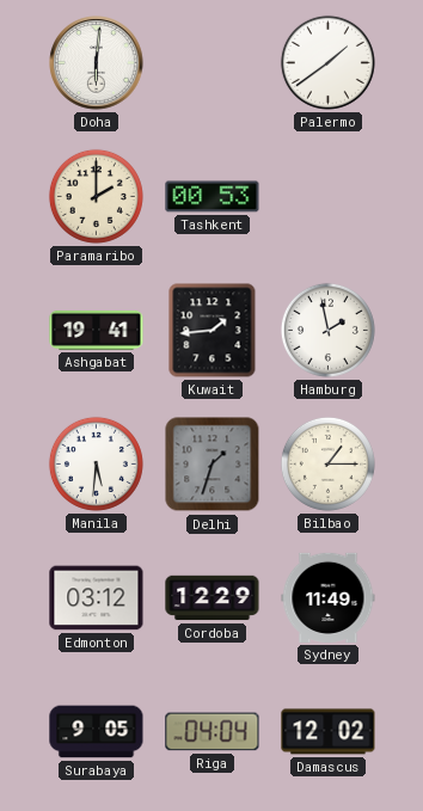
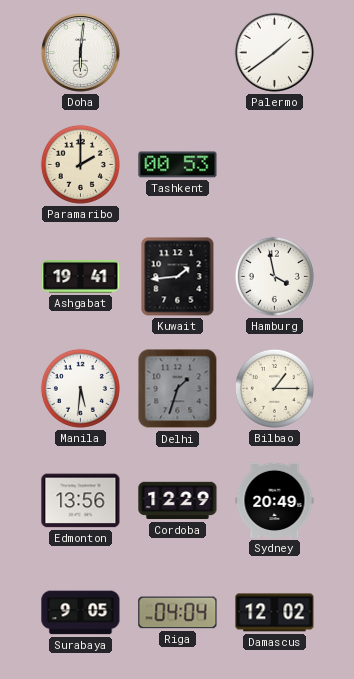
Hamburg: 1:58 -> 3:58 (274, 276)
Edmonton: 03:12 -> 13:56 (81, 501)
Sydney: 11:49 -> 20:49 (275, 500)
